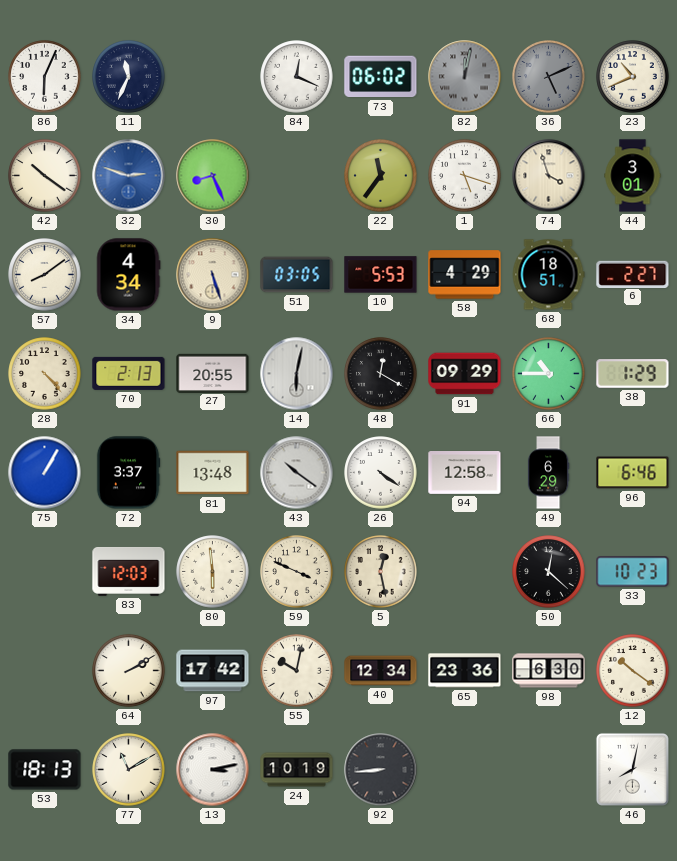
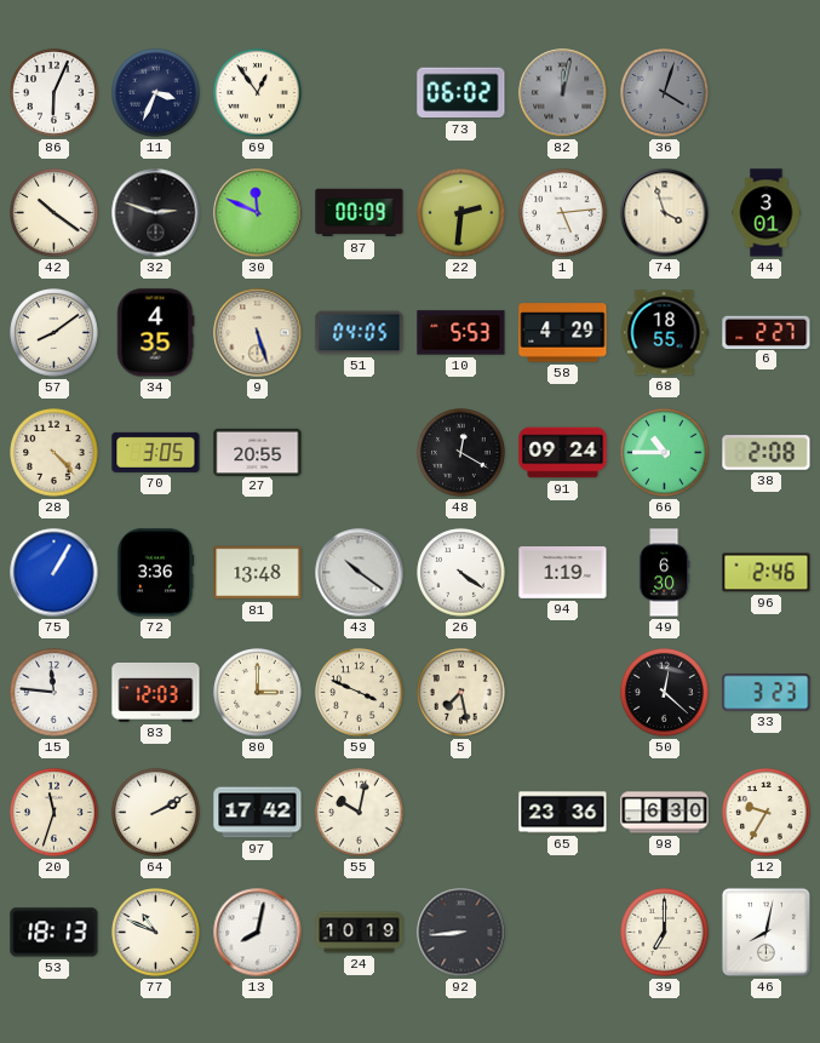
11: 11:34 -> 3:34 (156, 93)
69: none -> 12:54 (258, 93)
84: 12:19 -> none (297, 77)
36: 5:11 -> 4:03 (665, 93)
23: 10:41 -> none (633, 77)
32 dial: blue -> black (156, 213)
30: 8:26 -> 11:49 (258, 213)
87: none -> 00:09 (360, 213)
22: 11:36 -> 2:31 (461, 213)
1: 5:18 -> 5:14 (563, 213)
34: 4:34 -> 4:35 (155, 333)
51: 03:05 -> 04:05 (360, 333)
68: 18:51 -> 18:55 (664, 333)
70: 2:13 -> 3:05 (156, 452)
14: 6:02 -> none (297, 374)
91: 09:29 -> 09:24 (563, 453)
38: 1:29 -> 2:08 (767, 453)
72: 3:37 -> 3:36 (155, 573)
94: 12:58 -> 1:19 (563, 573)
49: 6:29 -> 6:30 (664, 573)
96: 6:46 -> 2:46 (767, 573)
15: none -> 11:46 (55, 693)
80: 5:59 -> 3:00 (258, 693)
5: 12:28 -> 7:28 (461, 693)
33: 10:23 -> 3:23 (767, 693)
20: none -> 11:33 (55, 813)
40: 12:34 -> none (381, 671)
12: 10:21 -> 9:35 (767, 813)
77: 11:10 -> 10:49 (156, 933)
13: 3:13 -> 8:02 (258, 933)
39: none -> 7:00 (665, 933)
